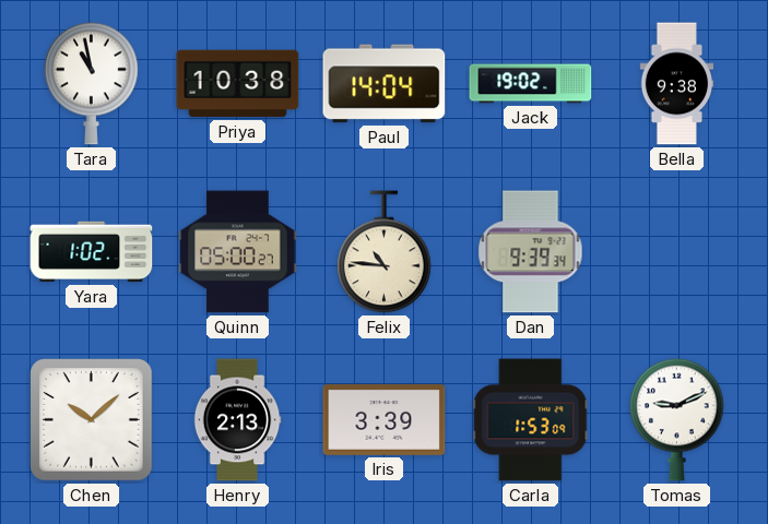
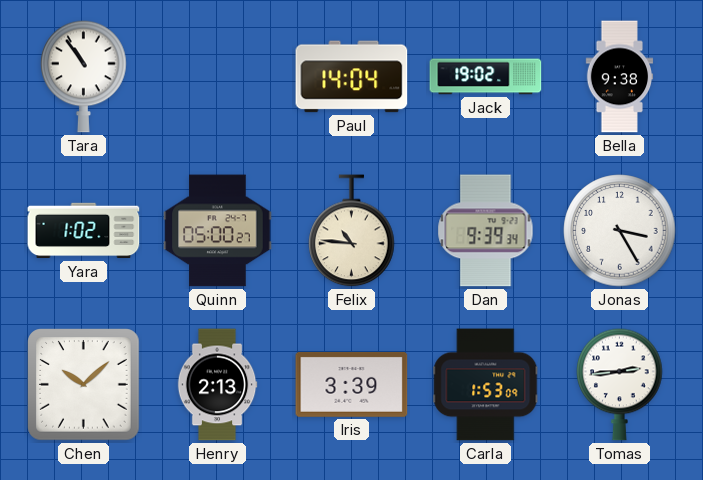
Tara: 10:58 -> 10:54 (84, 76)
Priya: 10:38 -> none (238, 84)
Jonas: none -> 3:25 (620, 231)
Tomas: 9:11 -> 2:44 (620, 384)
